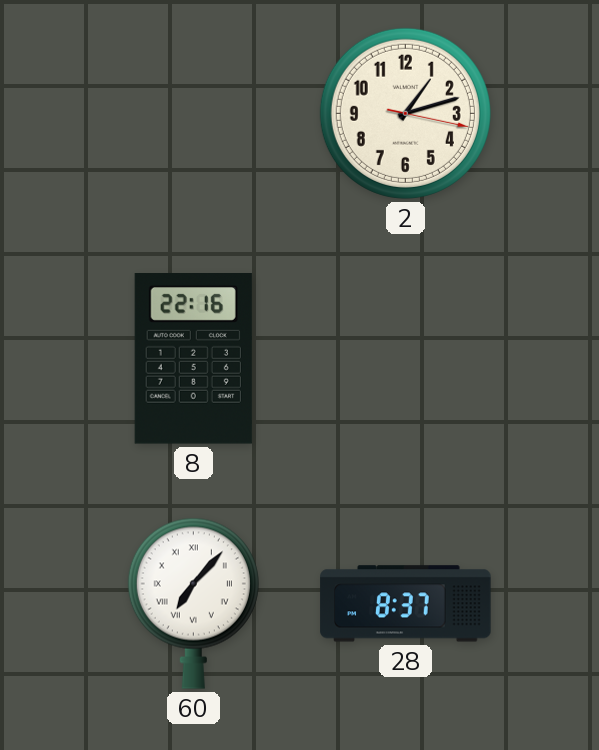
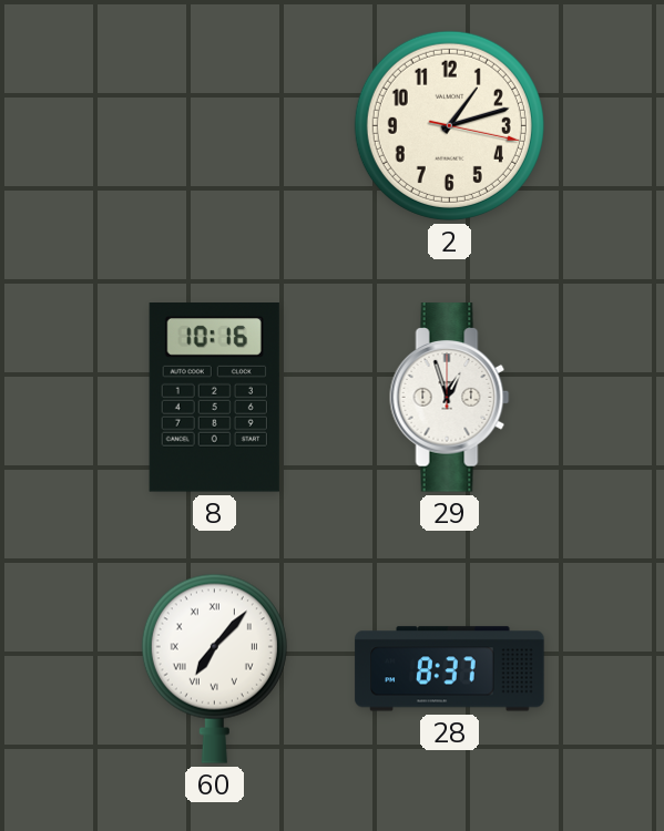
8: 22:16 -> 10:16 (214, 398)
29: none -> 12:57 (450, 398)
